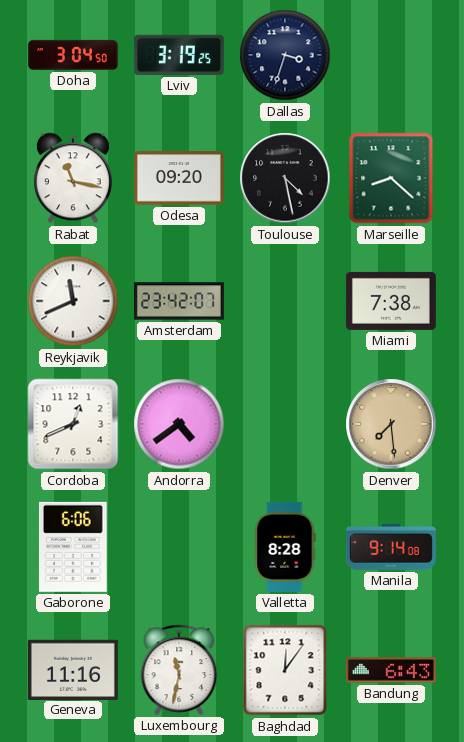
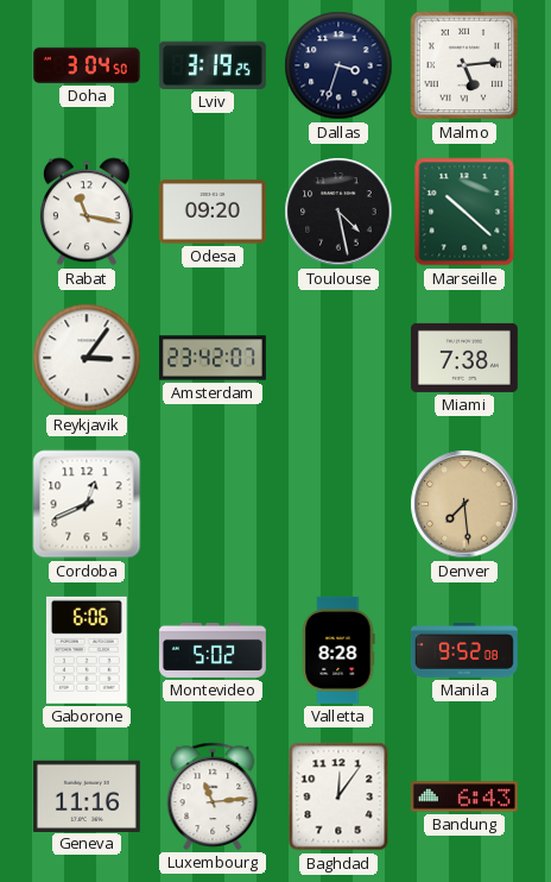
Malmo: none -> 5:14 (464, 65)
Marseille: 8:22 -> 10:22 (464, 212)
Reykjavik: 11:41 -> 3:06 (87, 358)
Andorra: 4:39 -> none (179, 424)
Montevideo: none -> 5:02 (213, 650)
Manila: 9:14 -> 9:52 (464, 650)
Luxembourg: 11:32 -> 11:14 (213, 796)
